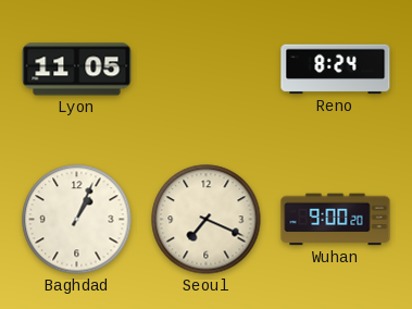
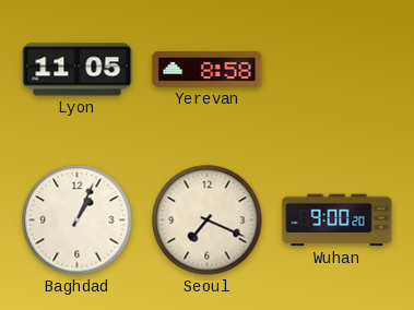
Yerevan: none -> 8:58 (208, 69)
Reno: 8:24 -> none (336, 70)
